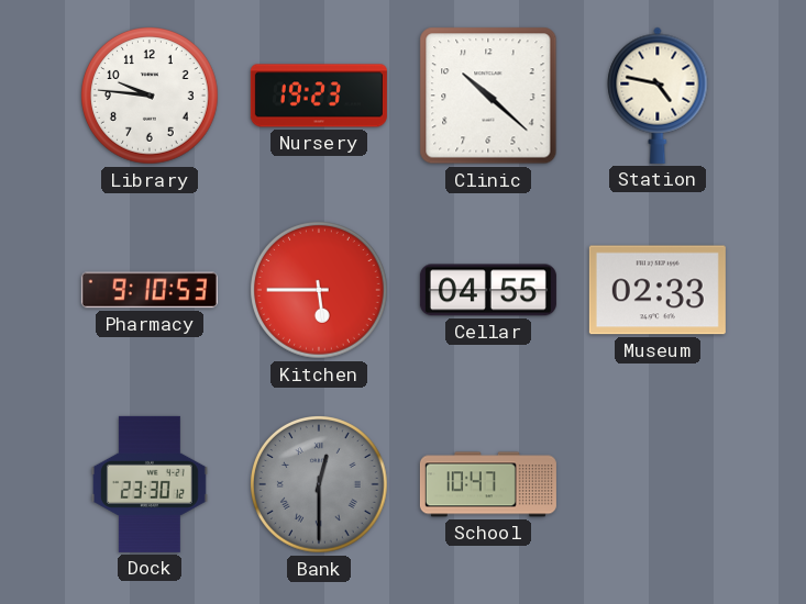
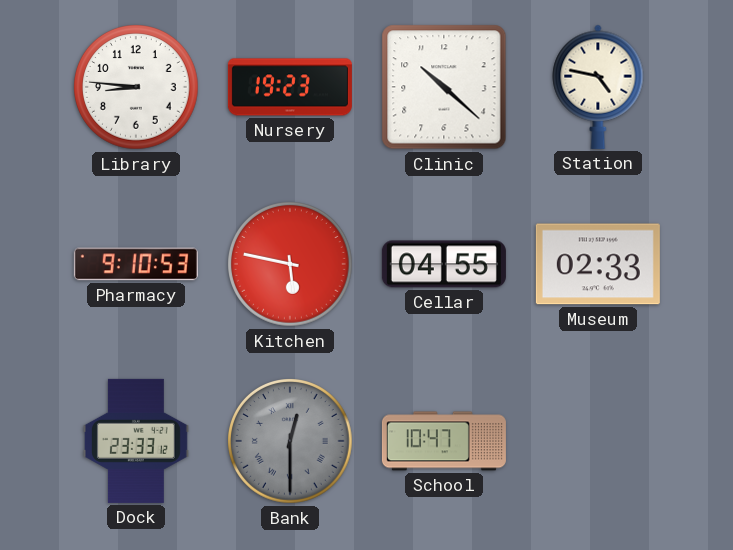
Library: 9:46 -> 8:46 (137, 88)
Kitchen: 5:45 -> 5:47 (291, 265)
Dock: 23:30 -> 23:33 (136, 441)
